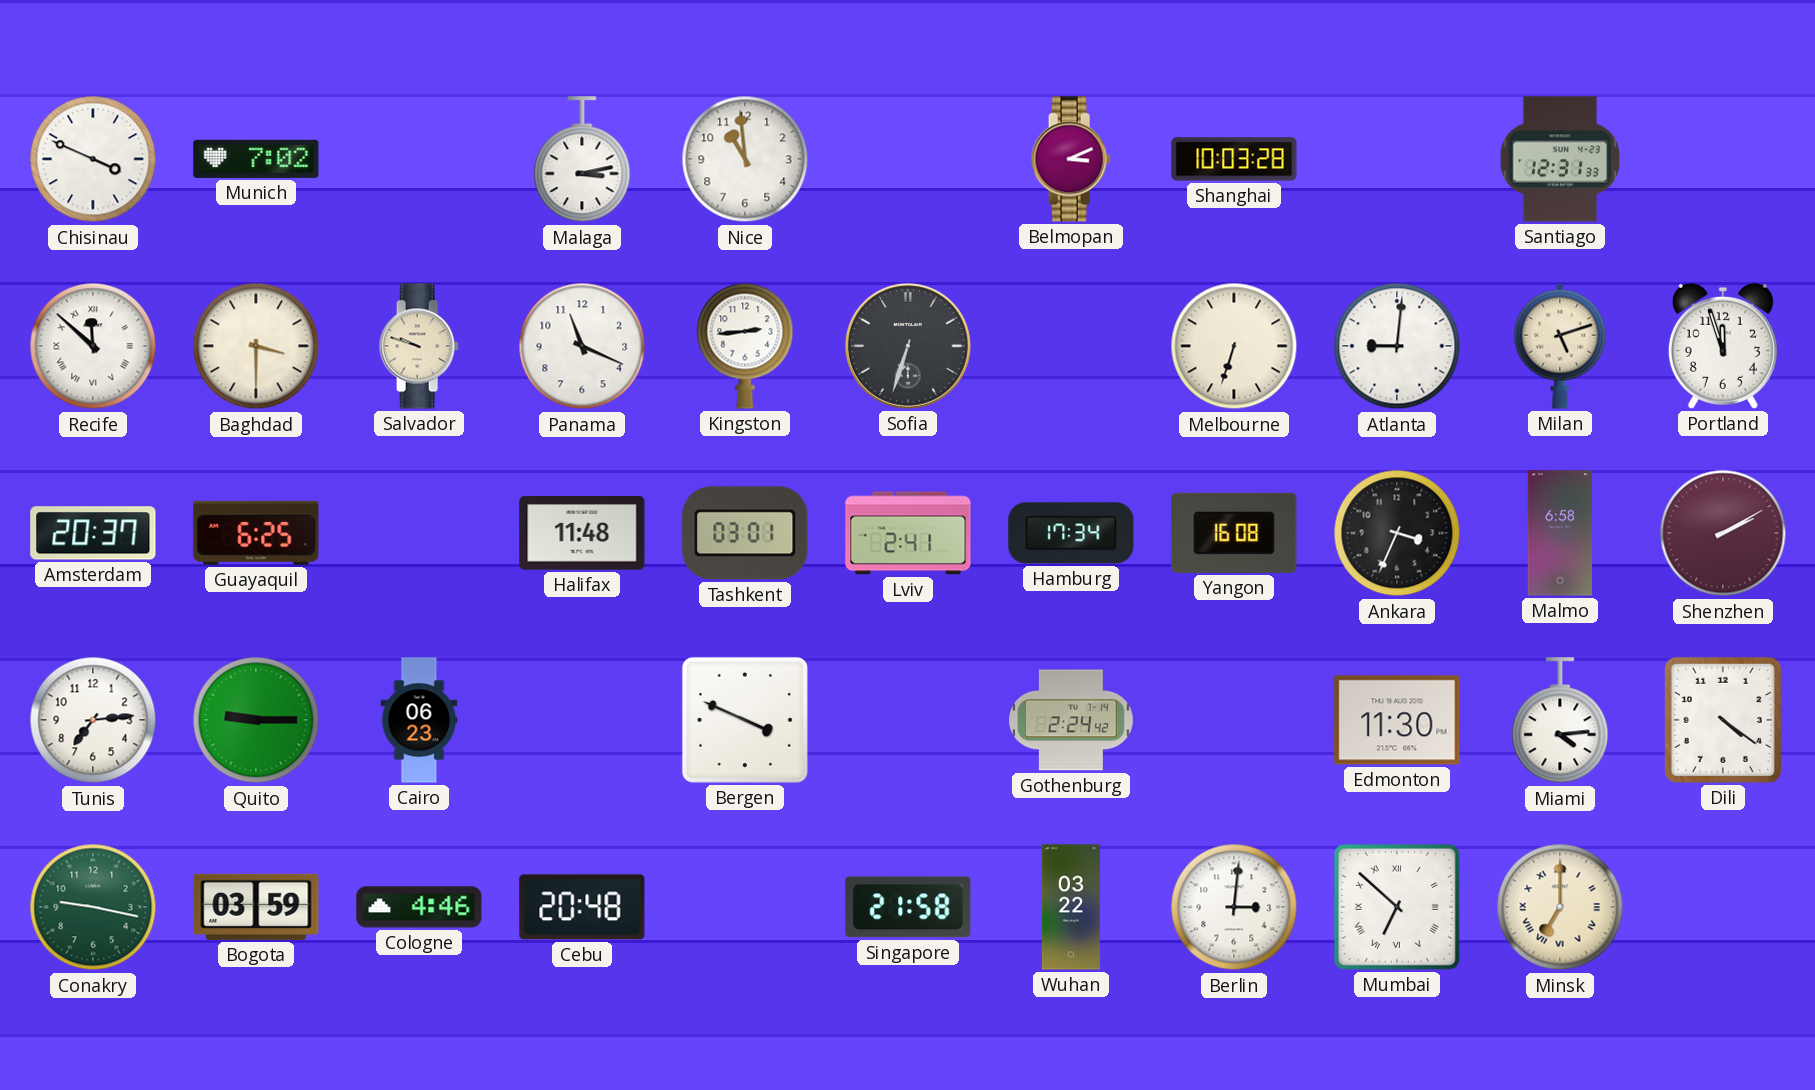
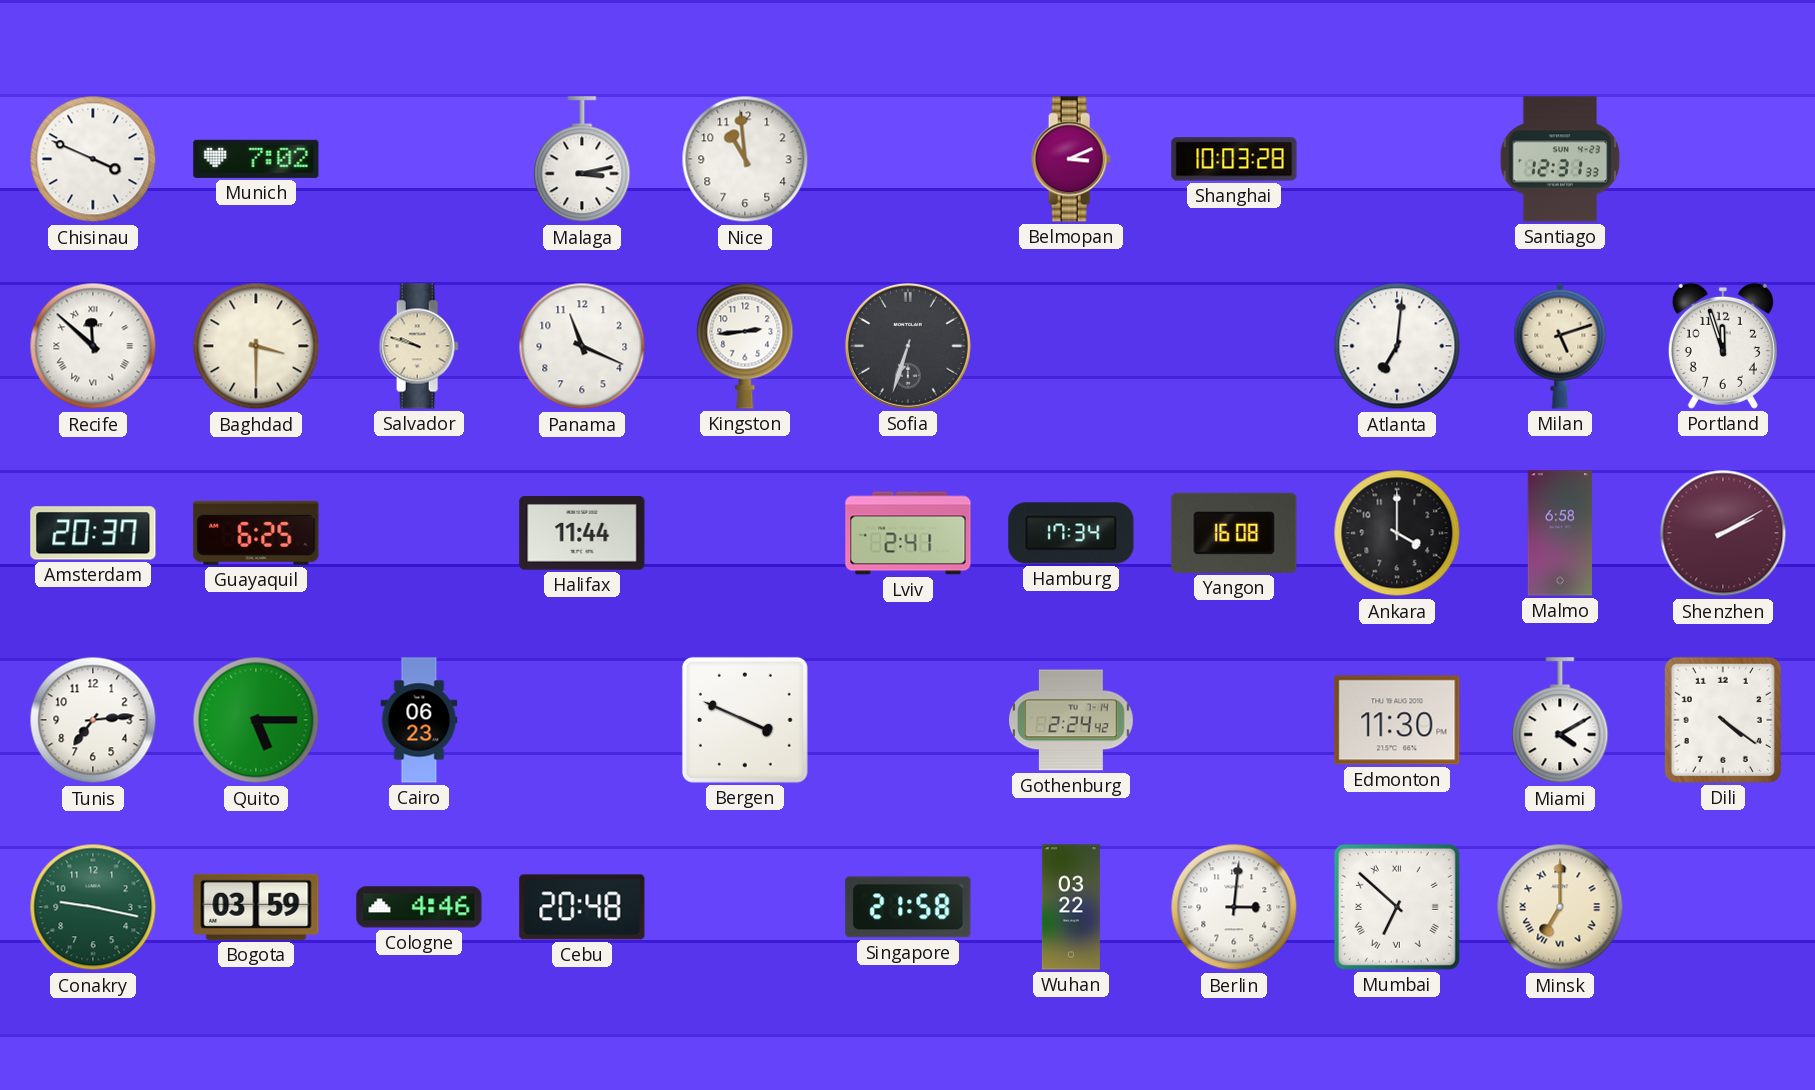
Melbourne: 6:33 -> none (1234, 346)
Atlanta: 9:01 -> 7:01 (1397, 346)
Halifax: 11:48 -> 11:44 (582, 533)
Tashkent: 03:01 -> none (745, 533)
Ankara: 3:34 -> 4:00 (1397, 533)
Quito: 9:15 -> 5:15 (256, 720)
Miami: 4:14 -> 4:10 (1560, 721)
